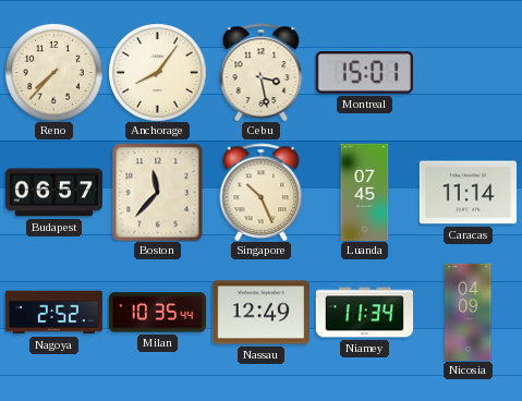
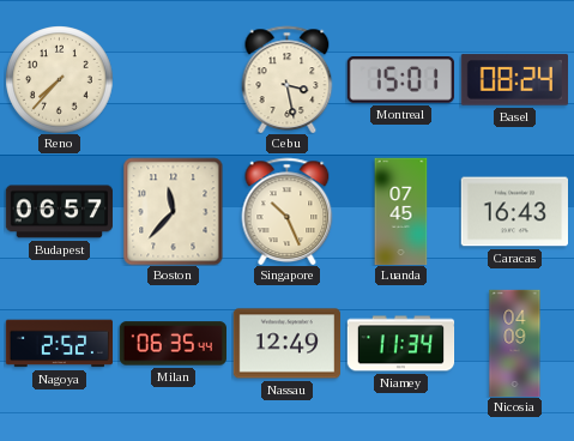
Anchorage: 8:06 -> none (157, 72)
Basel: none -> 08:24 (514, 80)
Caracas: 11:14 -> 16:43 (514, 212)
Milan: 10:35 -> 06:35 (173, 344)
